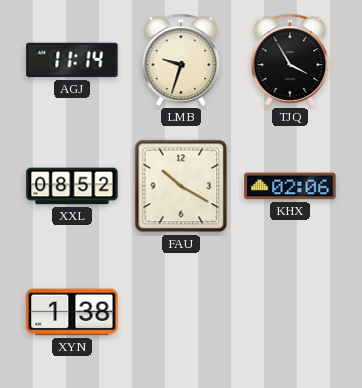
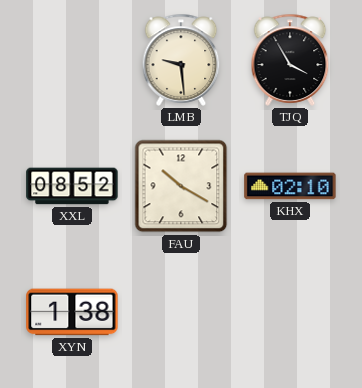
AGJ: 11:14 -> none (72, 60)
LMB: 9:33 -> 9:29 (181, 60)
KHX: 02:06 -> 02:10 (290, 186)
